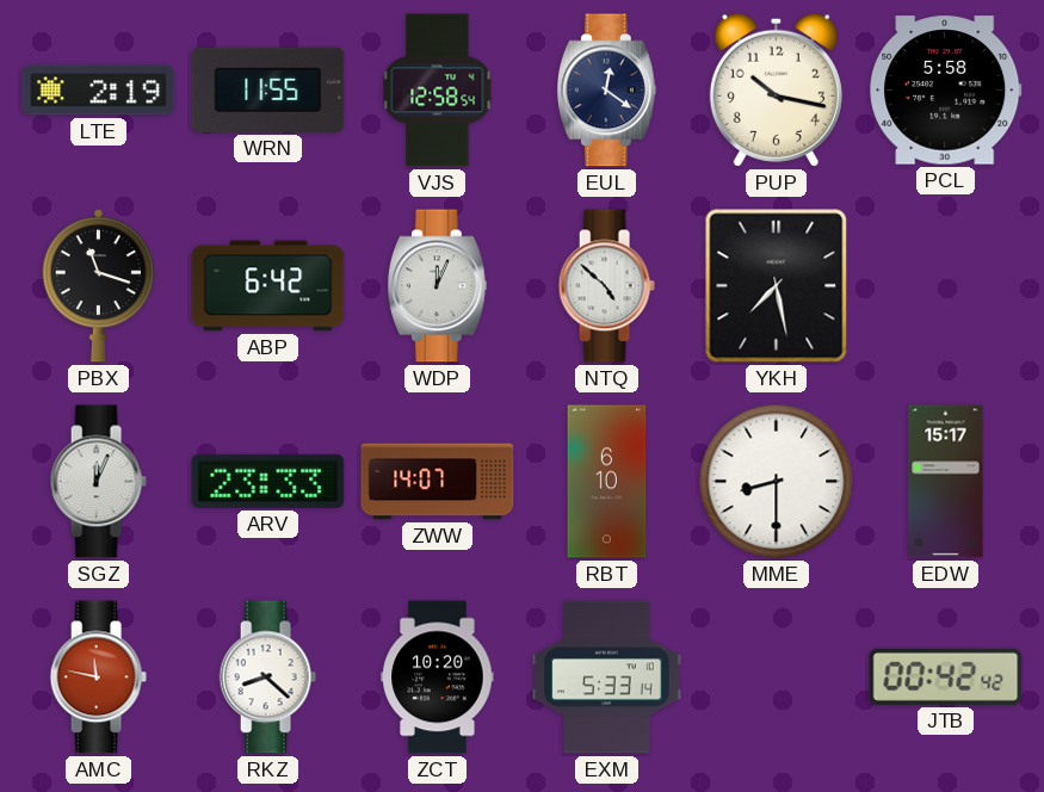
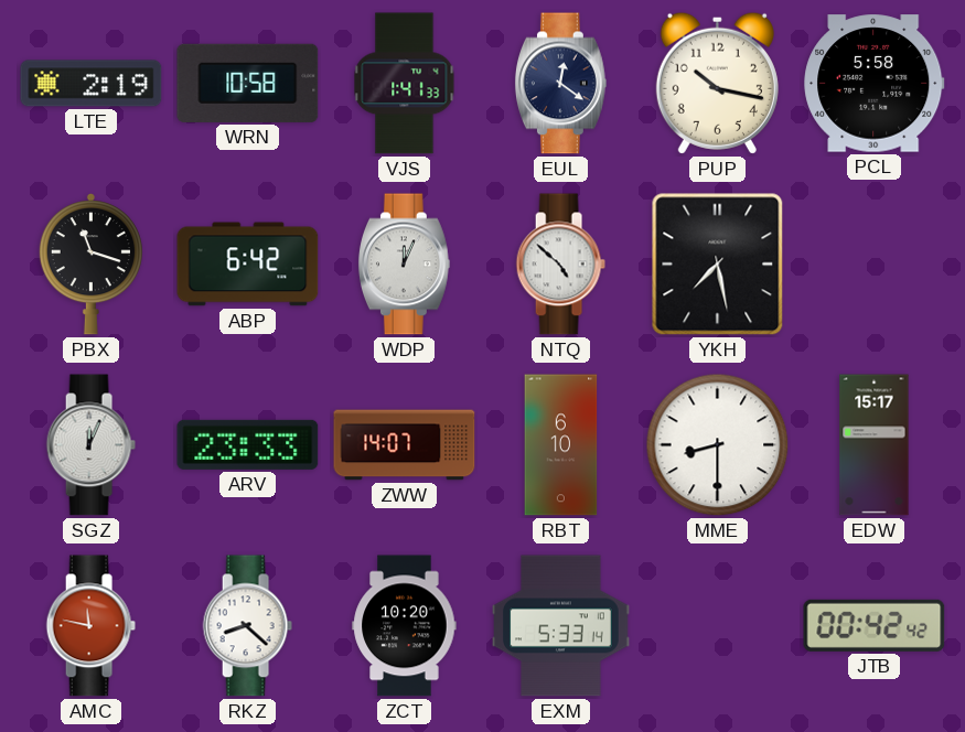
WRN: 11:55 -> 10:58 (248, 83)
VJS: 12:58 -> 1:41 (405, 84)
